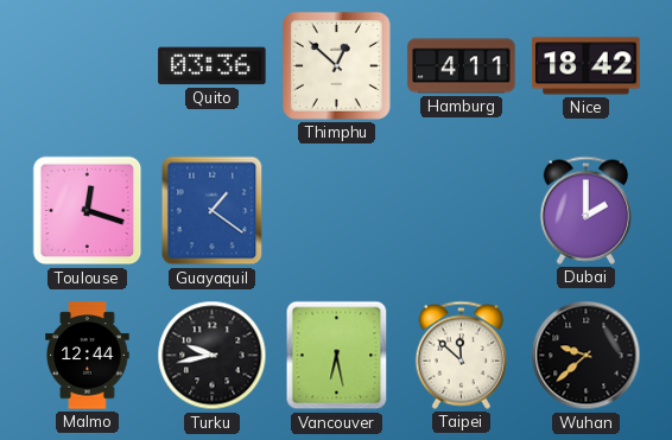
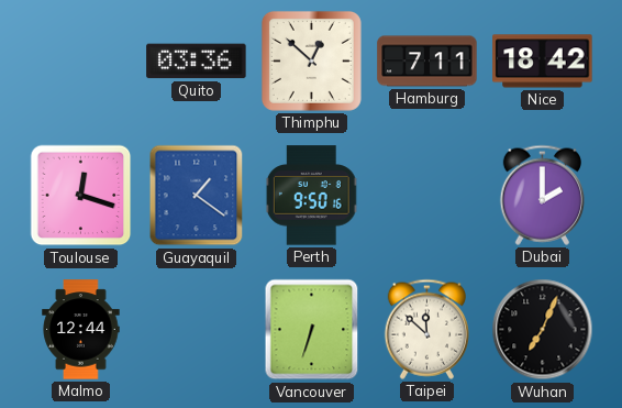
Hamburg: 4:11 -> 7:11 (427, 62)
Perth: none -> 9:50 (312, 196)
Turku: 9:43 -> none (213, 356)
Vancouver: 6:28 -> 6:33 (312, 330)
Wuhan: 9:38 -> 7:04 (543, 330)
